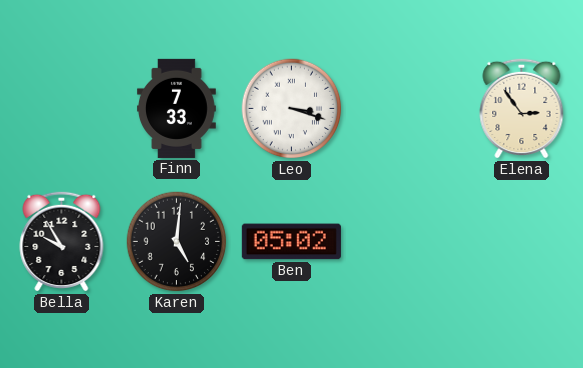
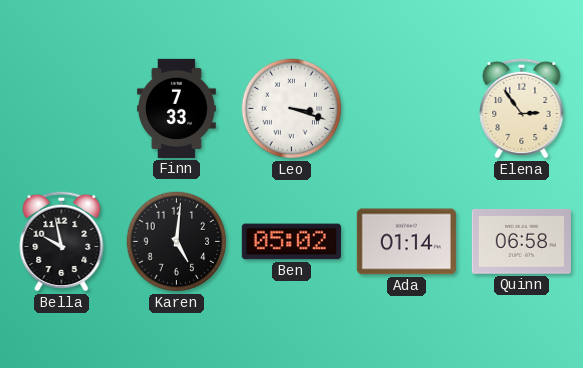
Bella: 9:55 -> 9:58 (62, 241)
Ada: none -> 01:14 (406, 242)
Quinn: none -> 06:58 (521, 241)
